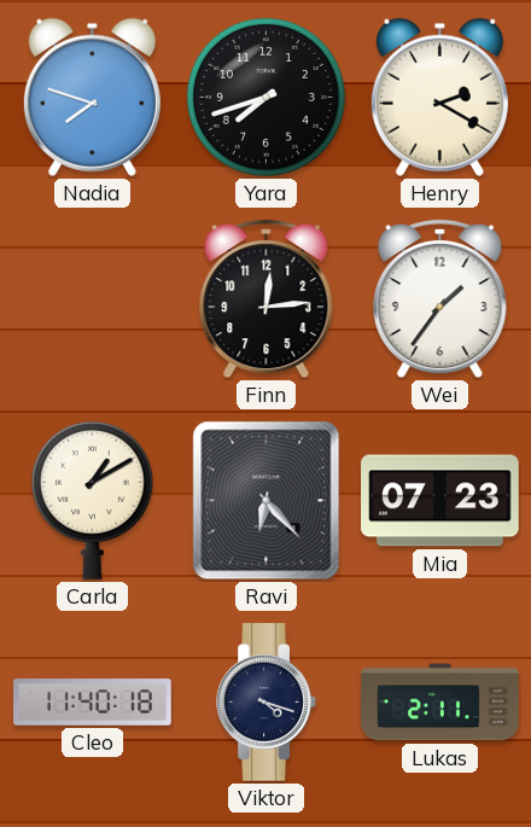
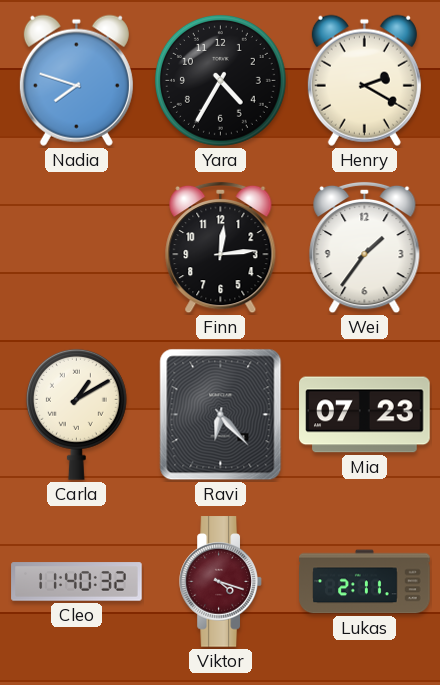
Yara: 7:42 -> 4:35 (220, 80)
Cleo: 11:40:18 -> 11:40:32 (77, 582)
Viktor dial: navy -> burgundy (221, 582)
